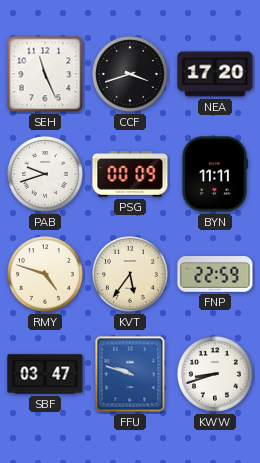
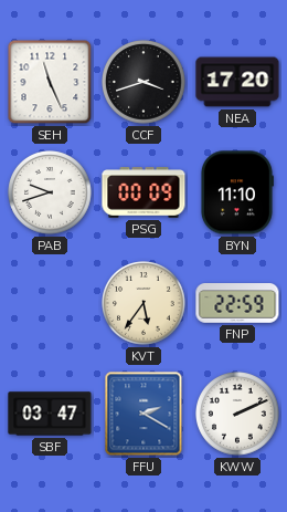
BYN: 11:11 -> 11:10 (236, 192)
RMY: 4:48 -> none (45, 274)
FFU: 9:48 -> 2:20 (143, 414)
KWW: 8:42 -> 2:11 (237, 414)
